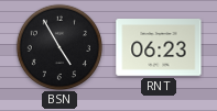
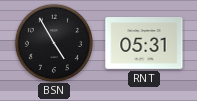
RNT: 06:23 -> 05:31 (144, 44)
